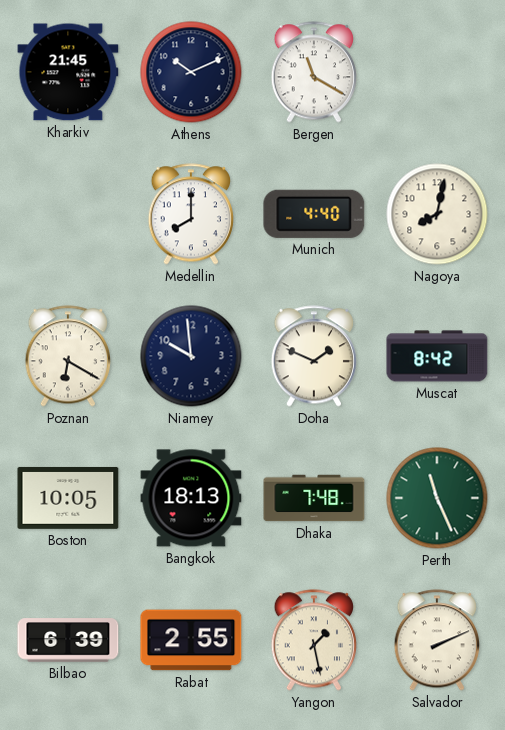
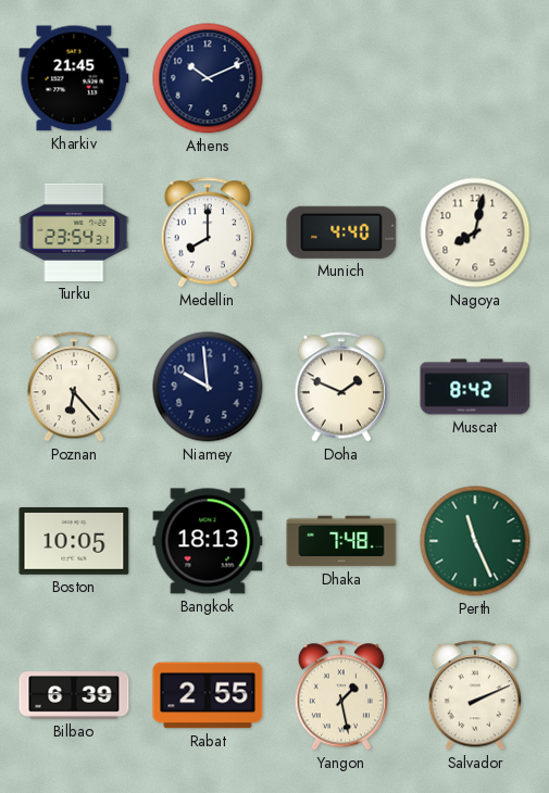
Bergen: 11:20 -> none (313, 72)
Turku: none -> 23:54 (74, 232)
Poznan: 6:20 -> 6:23 (73, 387)
